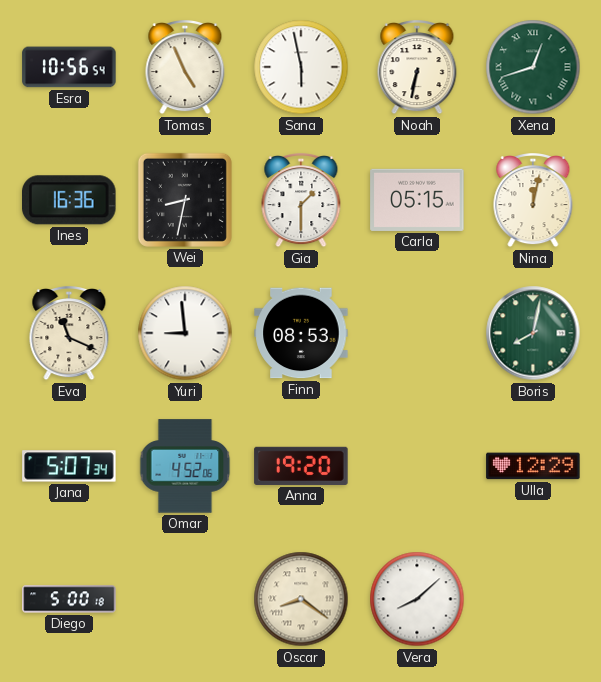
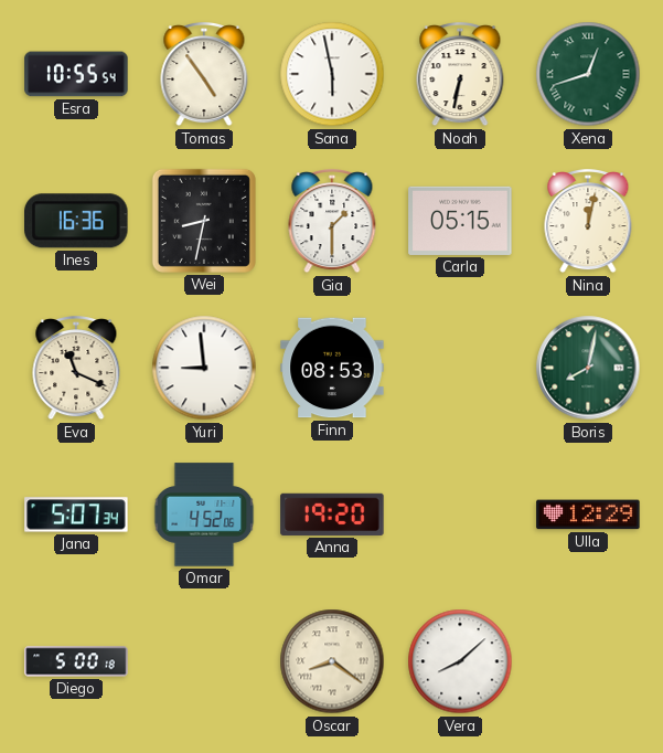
Esra: 10:56 -> 10:55 (76, 74)
Tomas: 4:56 -> 4:54 (204, 75)
